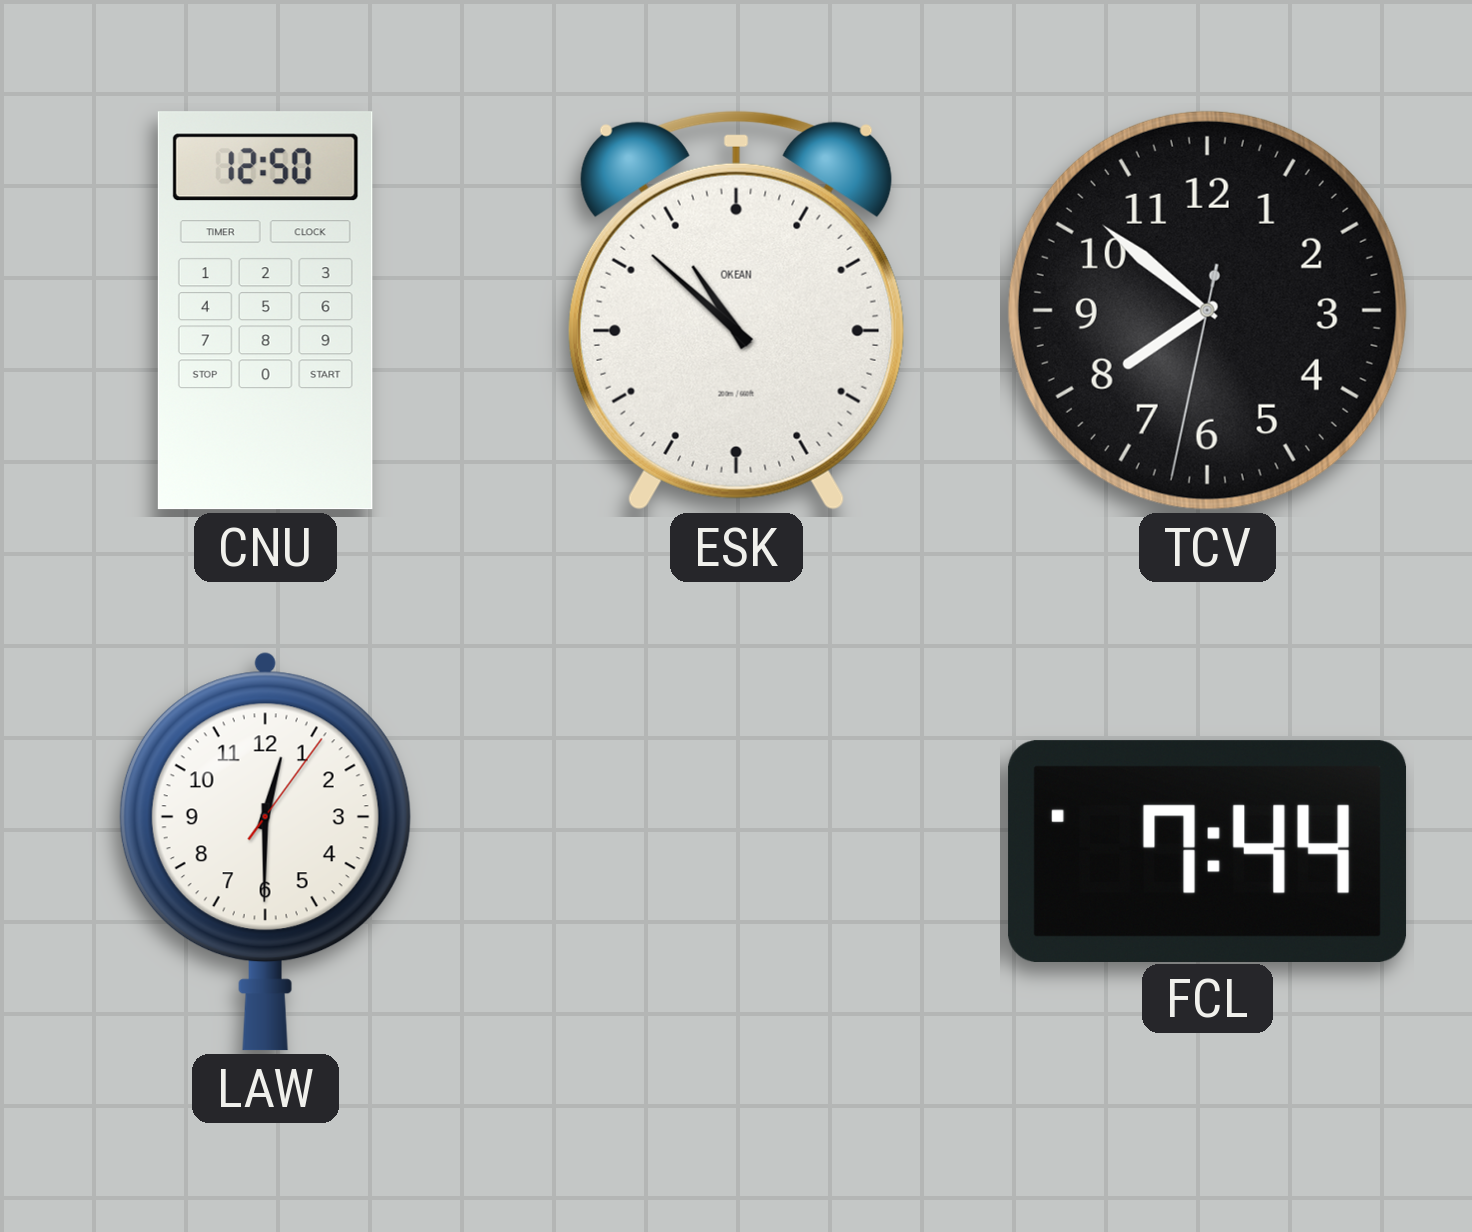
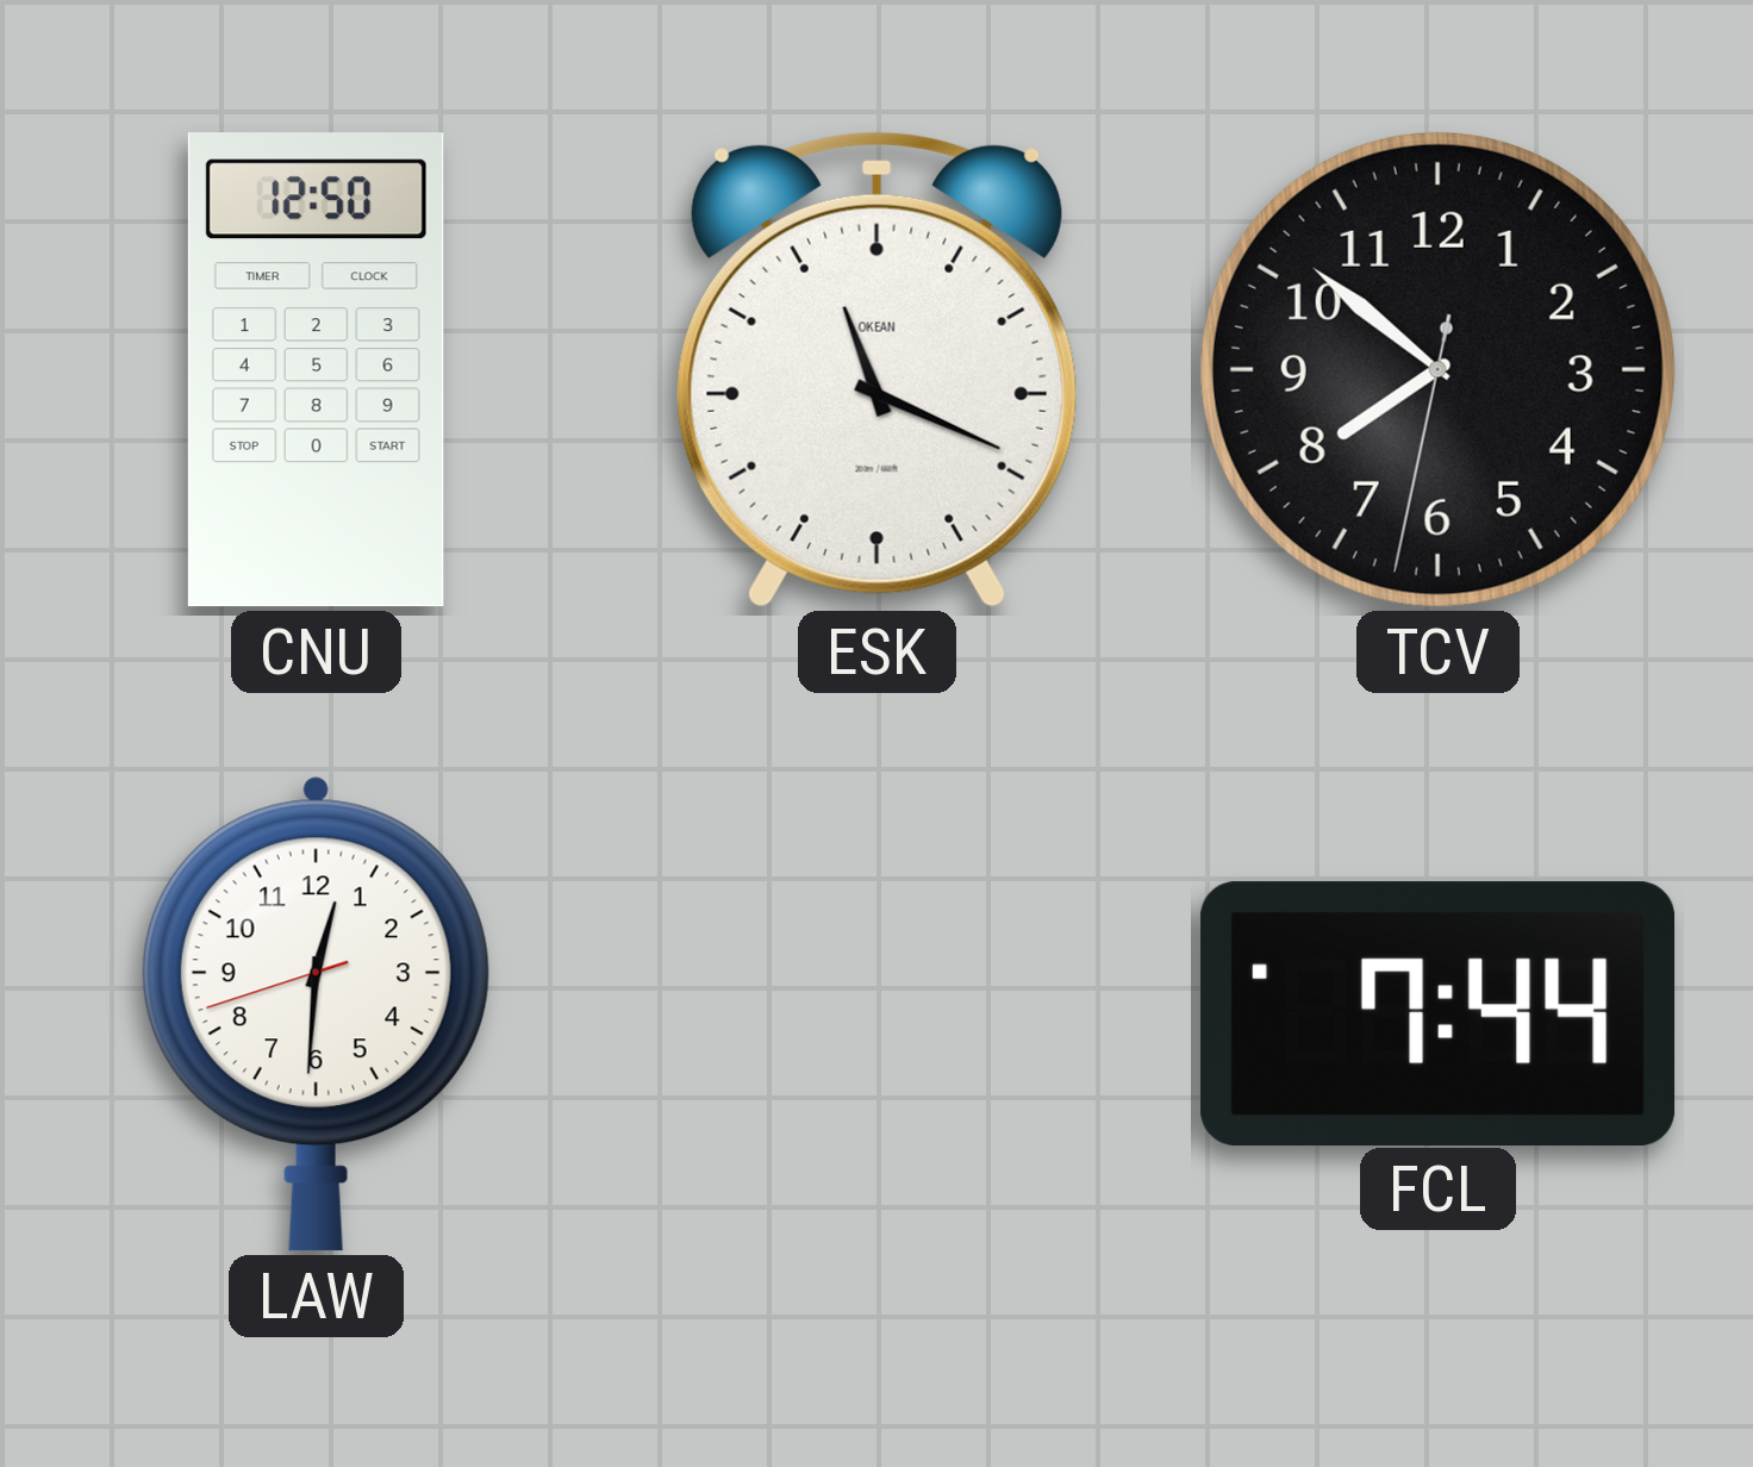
ESK: 10:52 -> 11:19 (876, 369)
LAW: 12:30:06 -> 12:30:42 (316, 1013)
